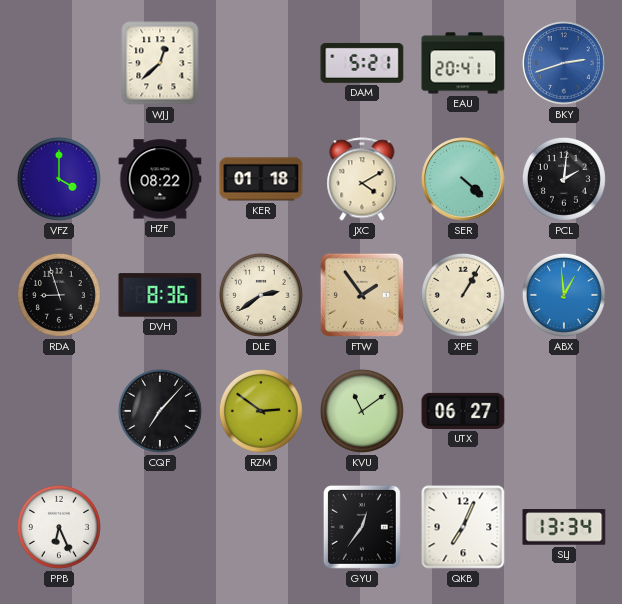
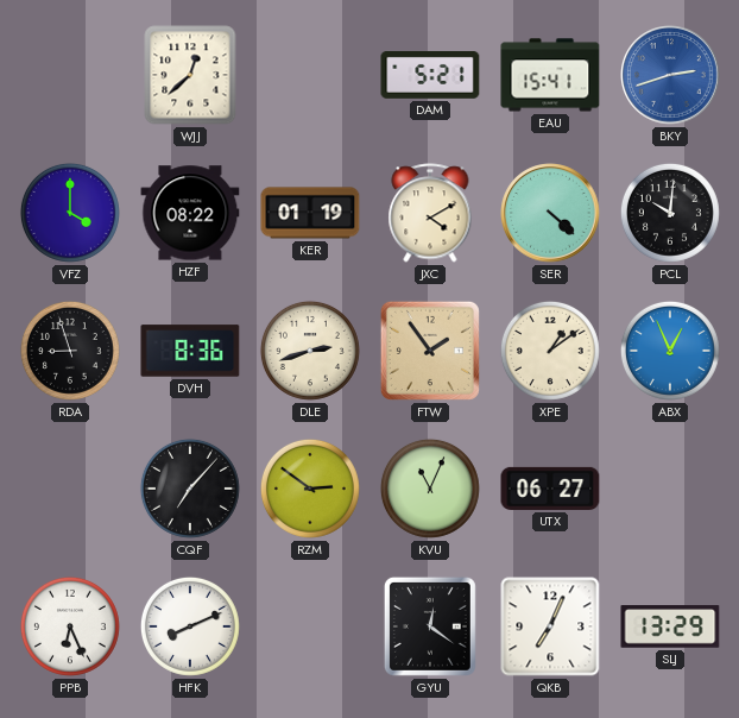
EAU: 20:41 -> 15:41 (550, 75)
KER: 01:18 -> 01:19 (310, 213)
PCL: 2:01 -> 10:01 (670, 213)
DLE: 2:39 -> 2:42 (310, 351)
XPE: 1:05 -> 1:09 (550, 351)
ABX: 12:59 -> 12:56 (670, 351)
KVU: 11:09 -> 11:04 (430, 489)
HFK: none -> 8:11 (190, 626)
GYU: 12:36 -> 12:21 (430, 626)
SLJ: 13:34 -> 13:29 (670, 626)
